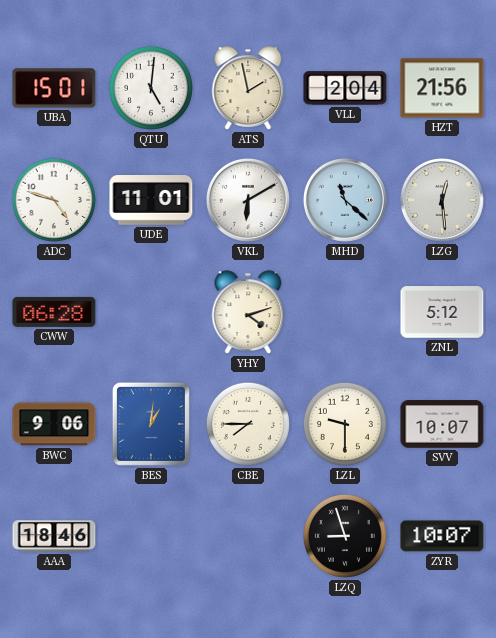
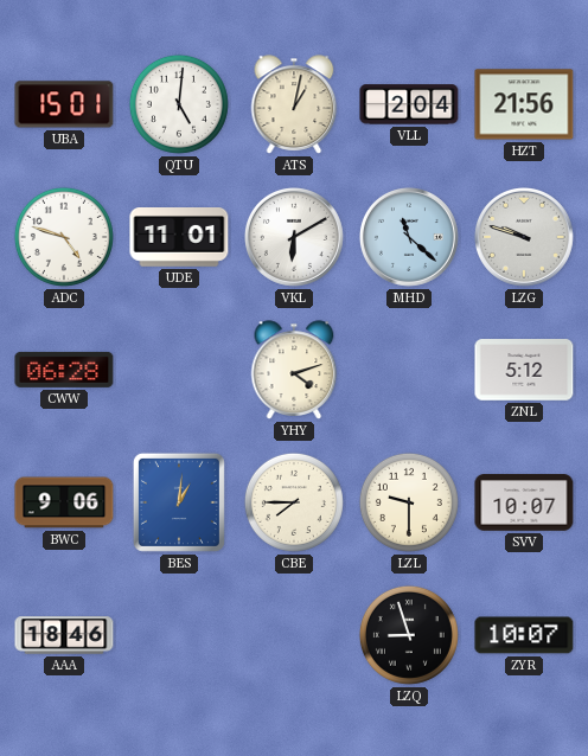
ATS: 1:58 -> 1:02 (294, 104)
LZG: 12:29 -> 9:48 (524, 237)
